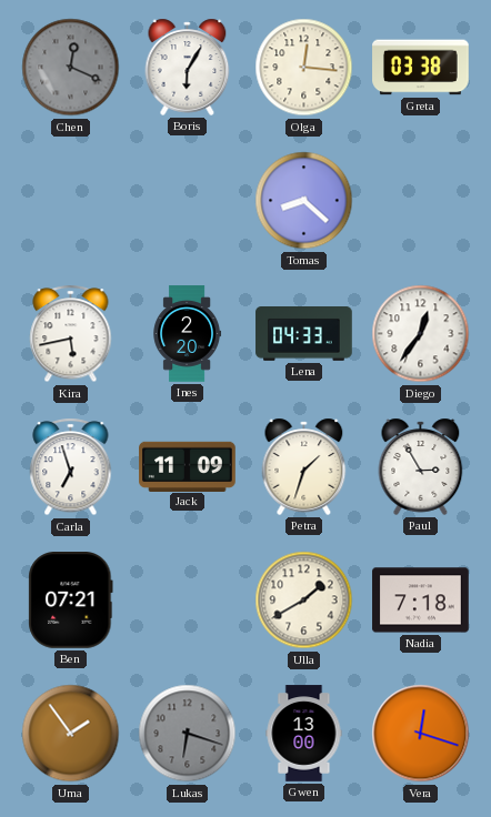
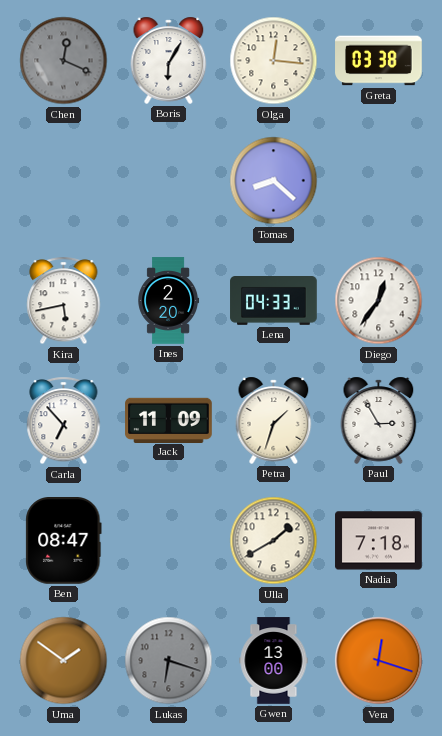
Carla: 6:57 -> 6:53 (64, 421)
Ben: 07:21 -> 08:47 (64, 541)
Uma: 1:54 -> 1:51 (64, 661)
